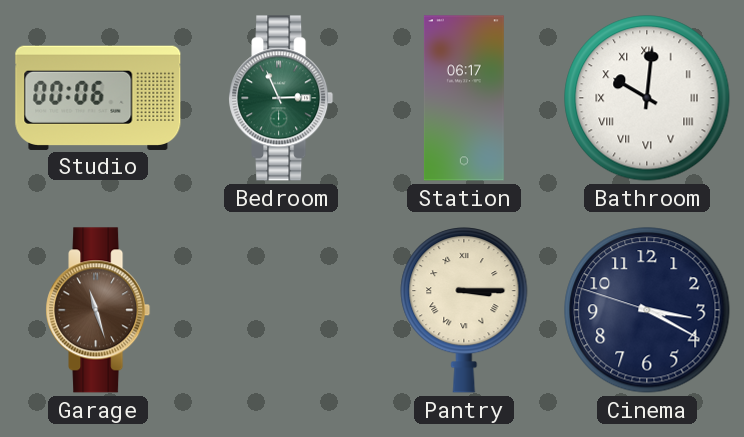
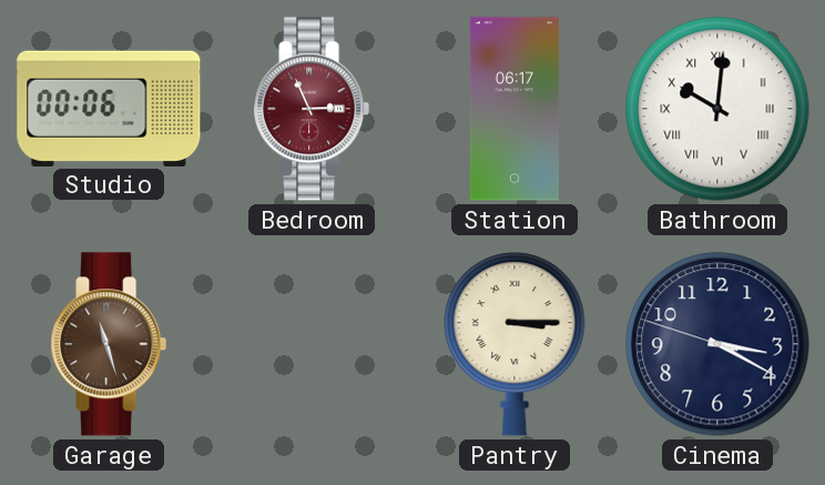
Bedroom dial: green -> burgundy (312, 109)
